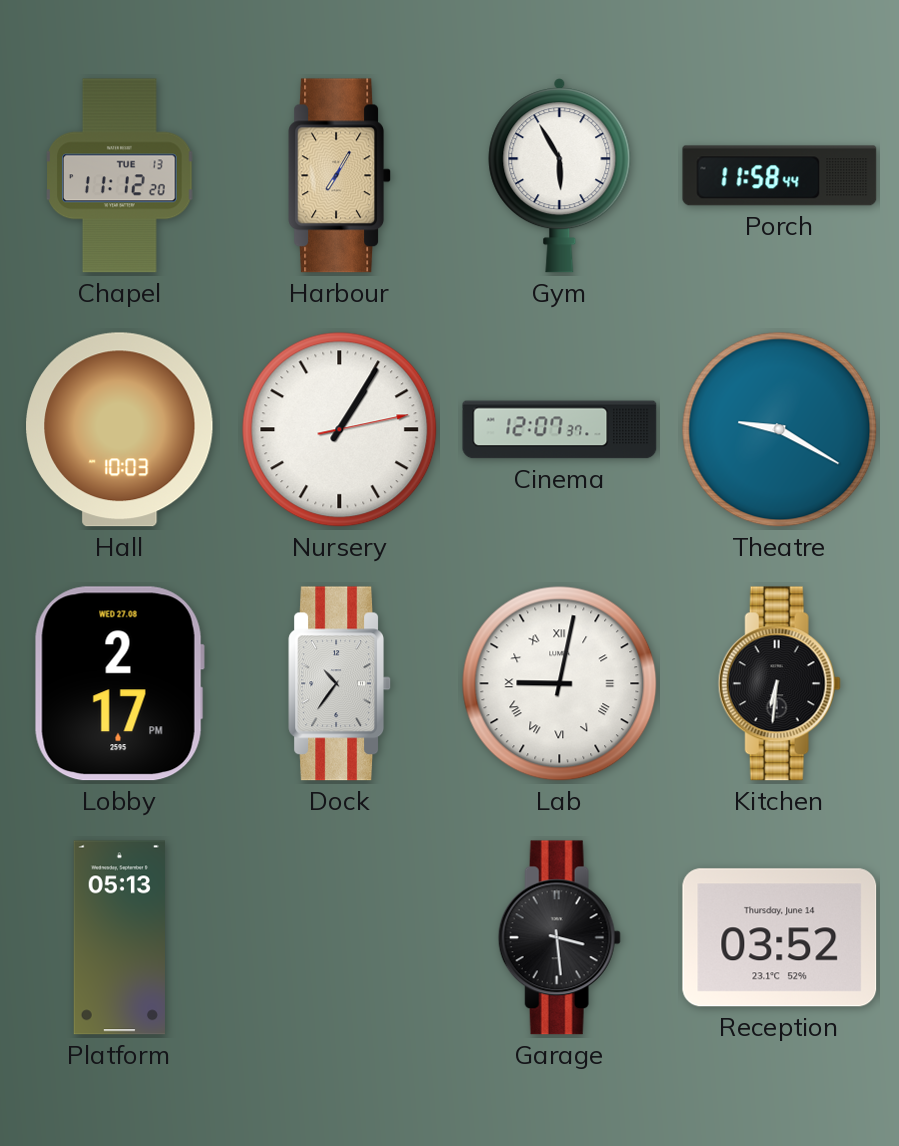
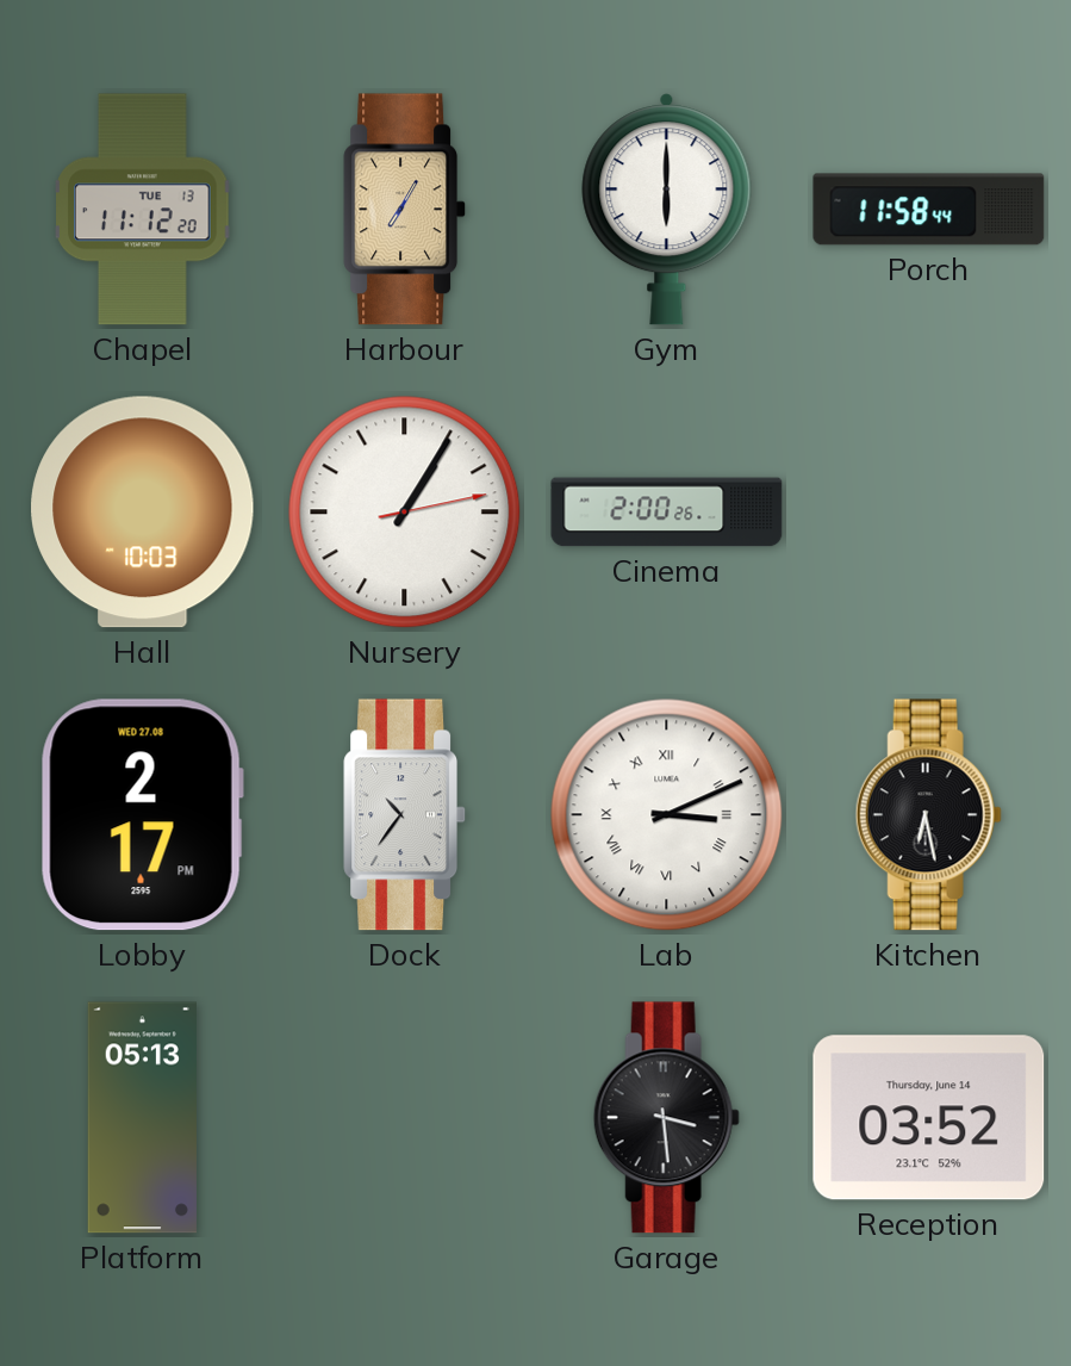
Gym: 5:55 -> 6:00 (667, 210)
Cinema: 12:07 -> 2:00 (667, 513)
Theatre: 9:20 -> none (780, 430)
Lab: 9:02 -> 3:11 (667, 815)
Kitchen: 6:31 -> 6:28 (928, 815)
